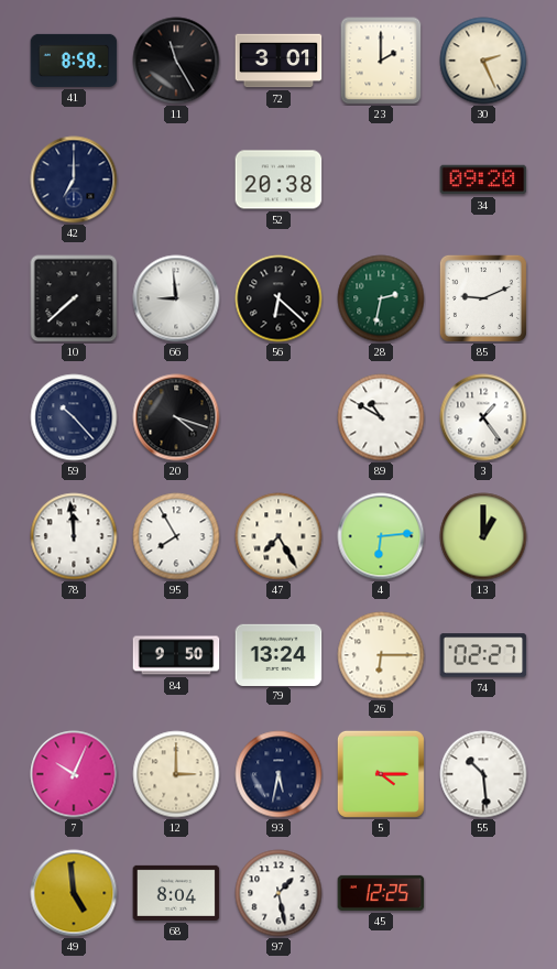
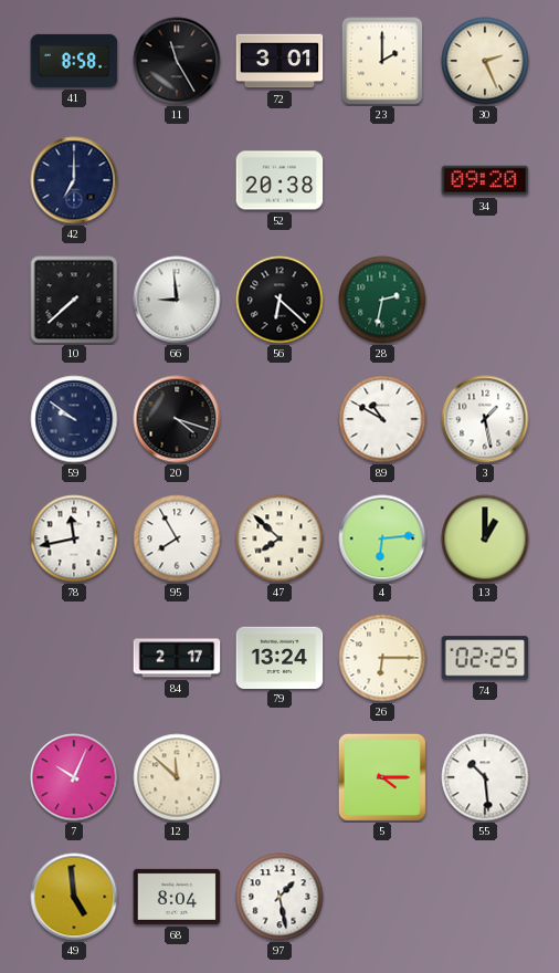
85: 9:11 -> none (483, 298)
59: 10:23 -> 9:51 (74, 419)
3: 1:24 -> 1:28 (485, 419)
78: 11:59 -> 11:43 (74, 538)
47: 7:25 -> 7:52 (279, 538)
84: 9:50 -> 2:17 (177, 658)
74: 02:27 -> 02:25 (485, 658)
12: 3:00 -> 11:52 (177, 777)
93: 5:32 -> none (278, 774)
45: 12:25 -> none (381, 893)
